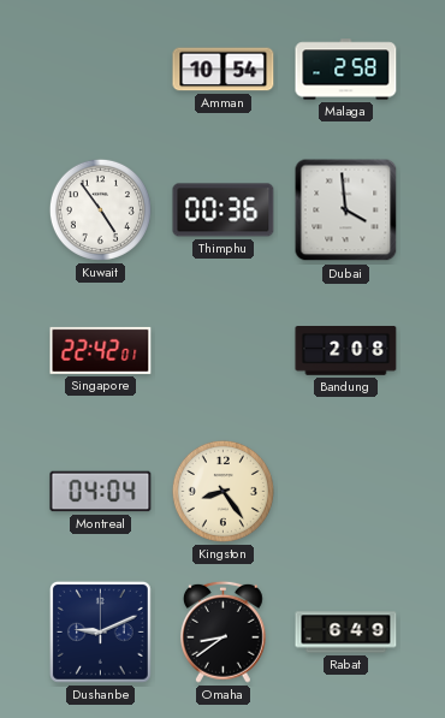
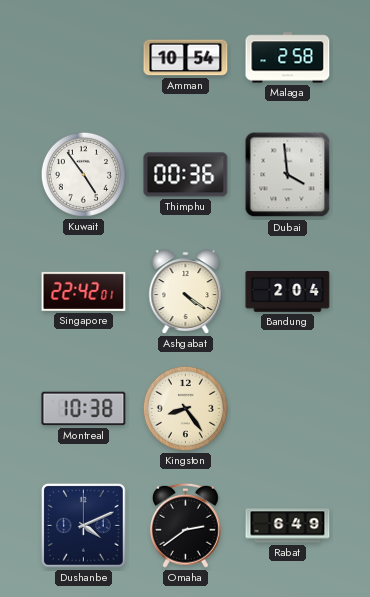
Ashgabat: none -> 4:21 (186, 292)
Bandung: 2:08 -> 2:04 (288, 292)
Montreal: 04:04 -> 10:38 (84, 409)
Dushanbe: 9:11 -> 4:11 (83, 525)
Omaha: 8:39 -> 2:39 (185, 525)
